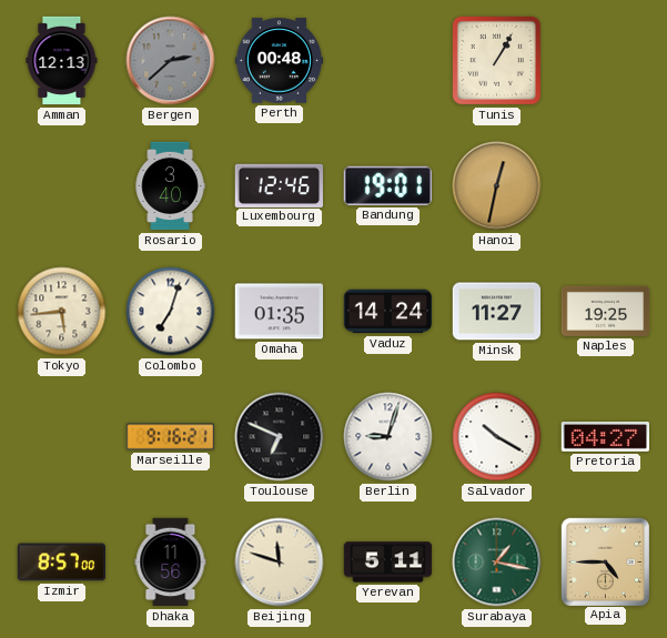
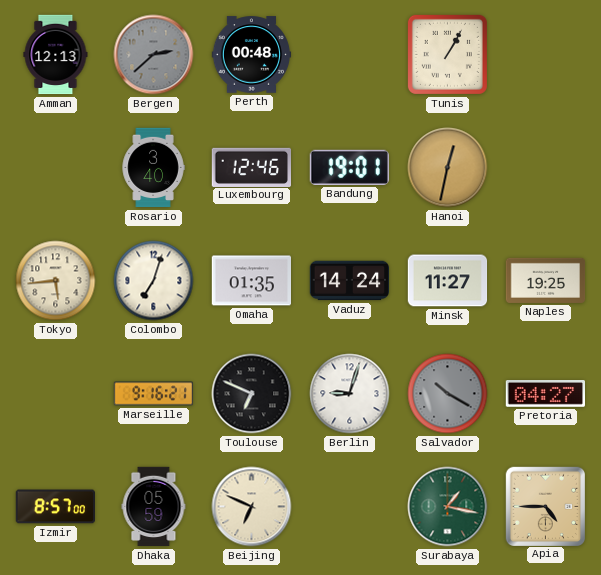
Salvador dial: white -> grey (448, 394)
Dhaka: 11:56 -> 05:59 (154, 507)
Beijing: 11:48 -> 6:49 (252, 507)
Yerevan: 5:11 -> none (388, 563)
